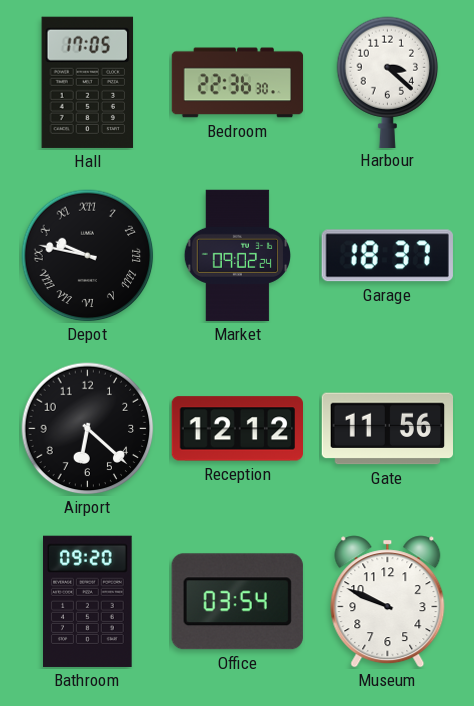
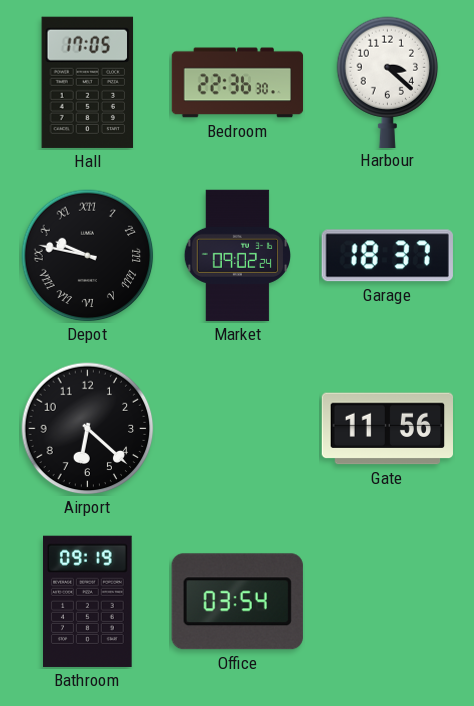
Reception: 12:12 -> none (237, 429)
Bathroom: 09:20 -> 09:19 (88, 601)
Museum: 9:49 -> none (388, 602)
